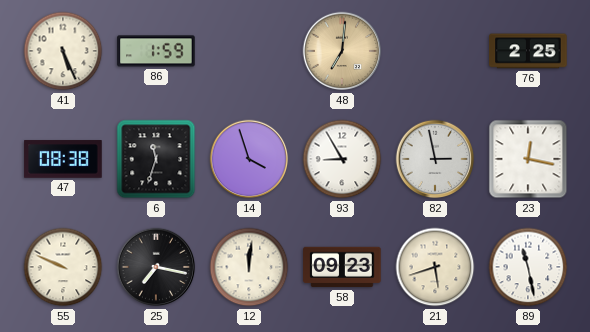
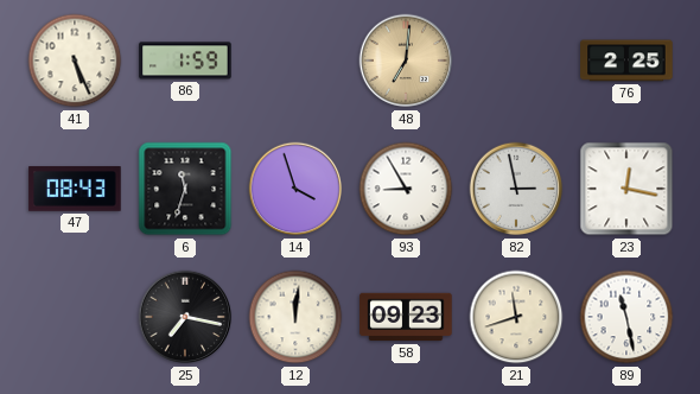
47: 08:38 -> 08:43 (75, 189)
55: 9:49 -> none (63, 267)
21: 5:42 -> 11:42 (516, 317)
